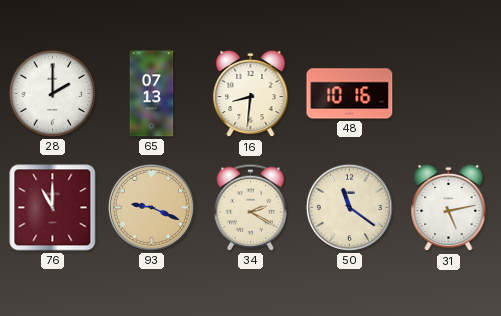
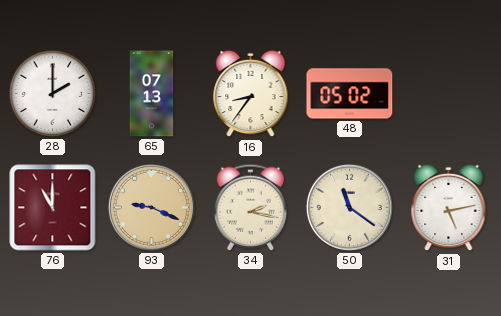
16: 8:31 -> 8:36 (251, 94)
48: 10:16 -> 05:02 (350, 94)
34: 2:20 -> 2:17 (250, 207)
